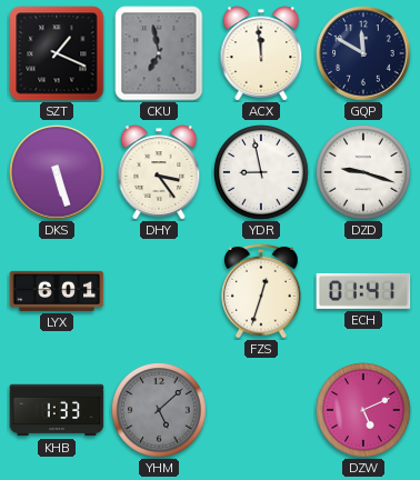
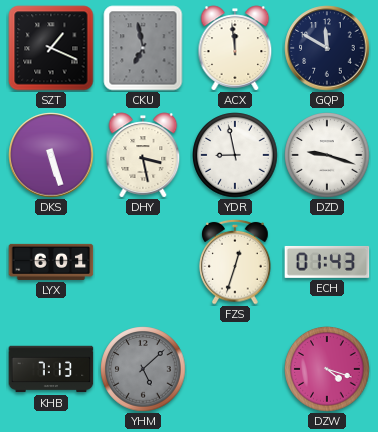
DHY: 3:24 -> 3:28 (143, 155)
ECH: 01:41 -> 01:43 (327, 262)
KHB: 1:33 -> 7:13 (51, 369)
DZW: 5:11 -> 4:18 (327, 369)
